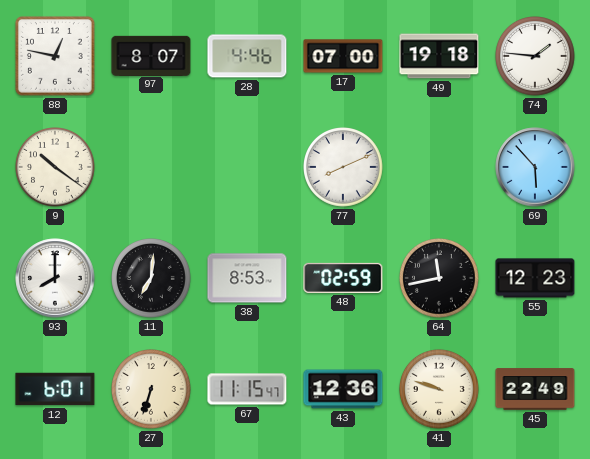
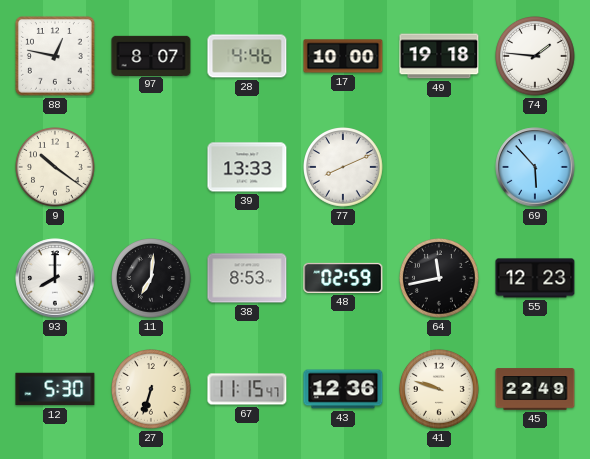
17: 07:00 -> 10:00 (343, 56)
39: none -> 13:33 (247, 167)
12: 6:01 -> 5:30 (55, 389)
